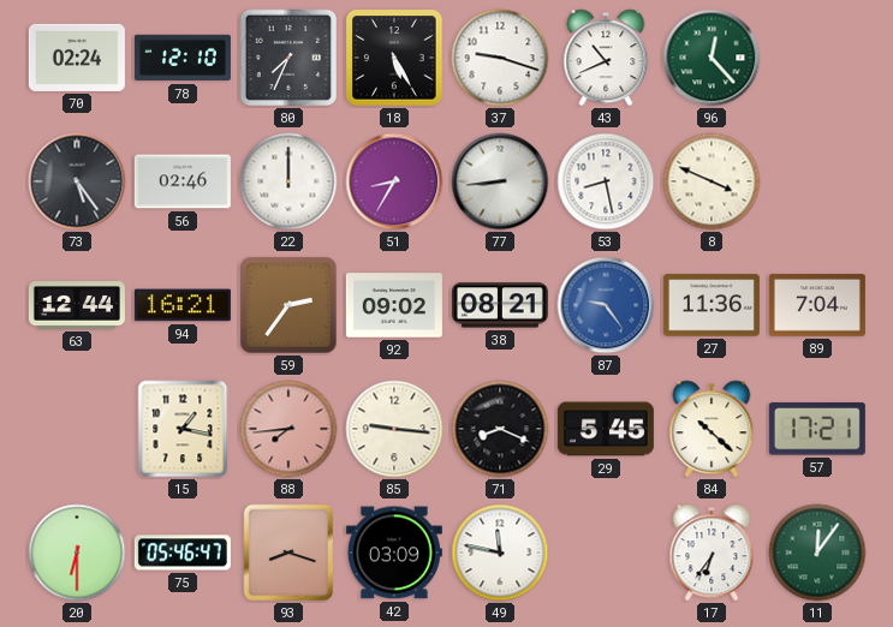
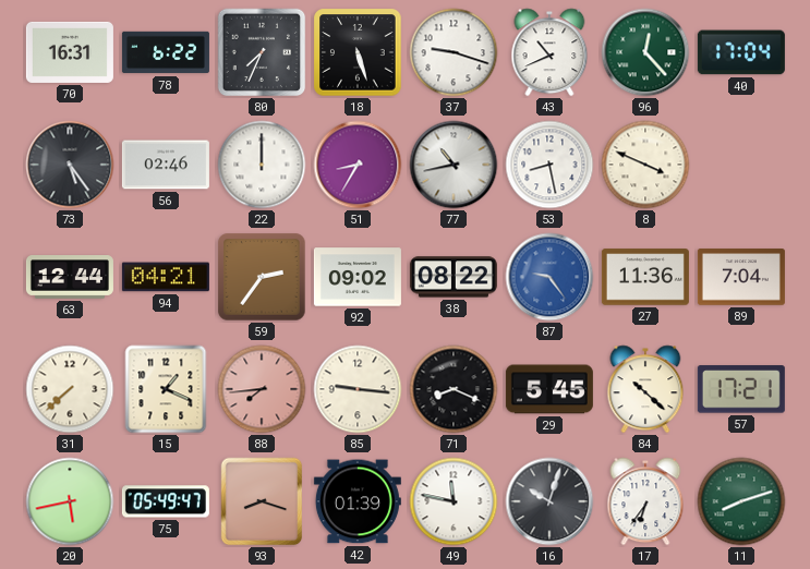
70: 02:24 -> 16:31 (70, 52)
78: 12:10 -> 6:22 (166, 52)
18: 5:25 -> 5:27 (358, 52)
40: none -> 17:04 (741, 52)
77: 8:44 -> 10:43 (454, 165)
94: 16:21 -> 04:21 (166, 277)
38: 08:21 -> 08:22 (454, 277)
31: none -> 7:38 (70, 389)
15: 1:17 -> 1:19 (166, 389)
20: 6:30 -> 5:43 (70, 501)
75: 05:46 -> 05:49 (166, 501)
42: 03:09 -> 01:39 (358, 501)
16: none -> 10:03 (549, 501)
11: 12:06 -> 8:12 (741, 501)
